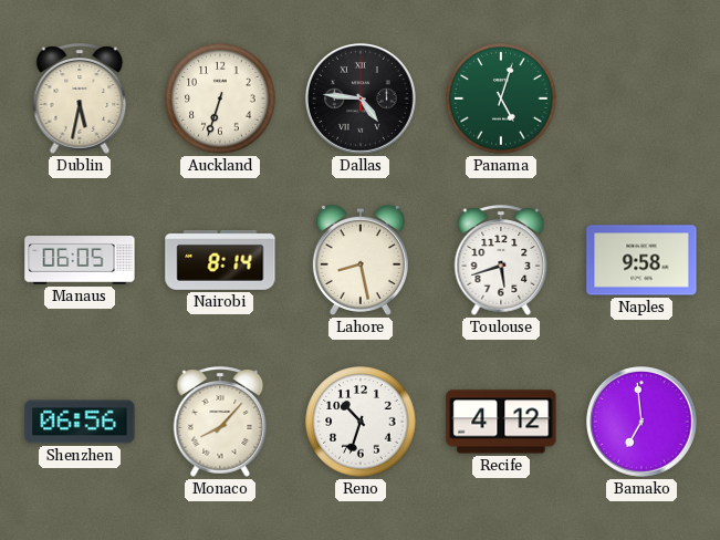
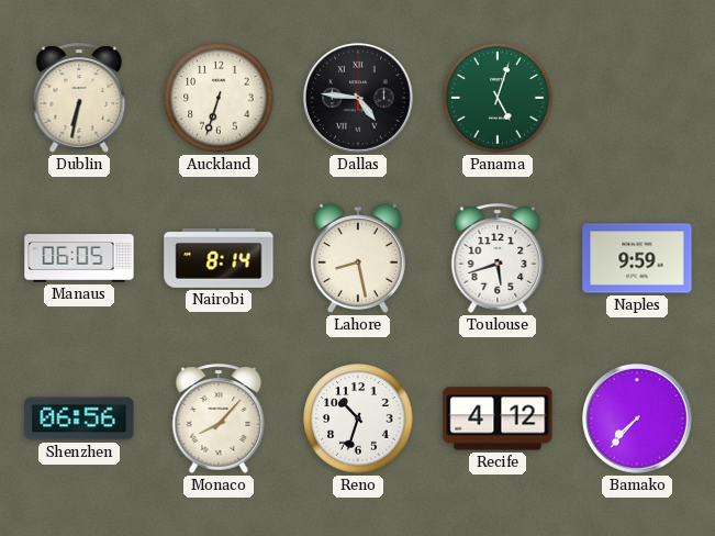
Dublin: 5:32 -> 6:32 (79, 98)
Naples: 9:58 -> 9:59 (637, 258)
Bamako: 6:59 -> 7:37 (638, 420)
